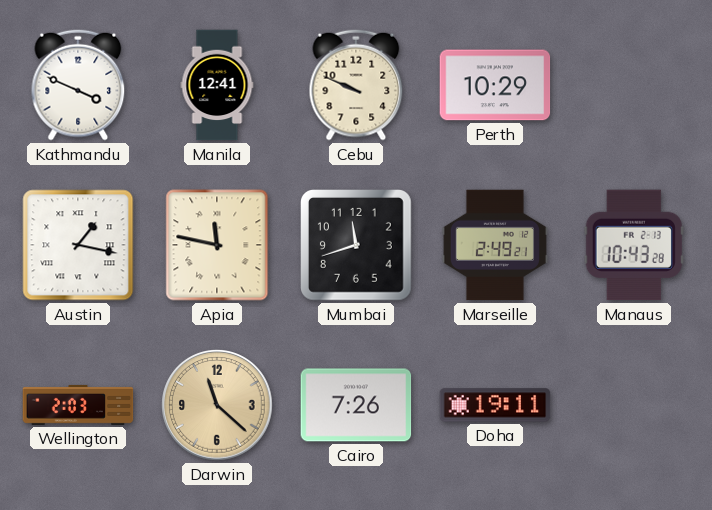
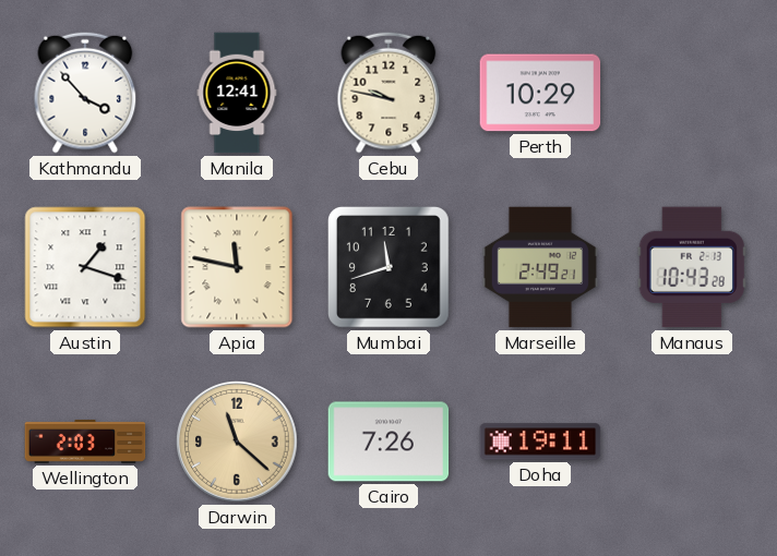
Kathmandu: 3:49 -> 3:53 (85, 93)
Cebu: 9:49 -> 9:47 (388, 93)
Austin: 1:17 -> 1:18 (85, 267)
